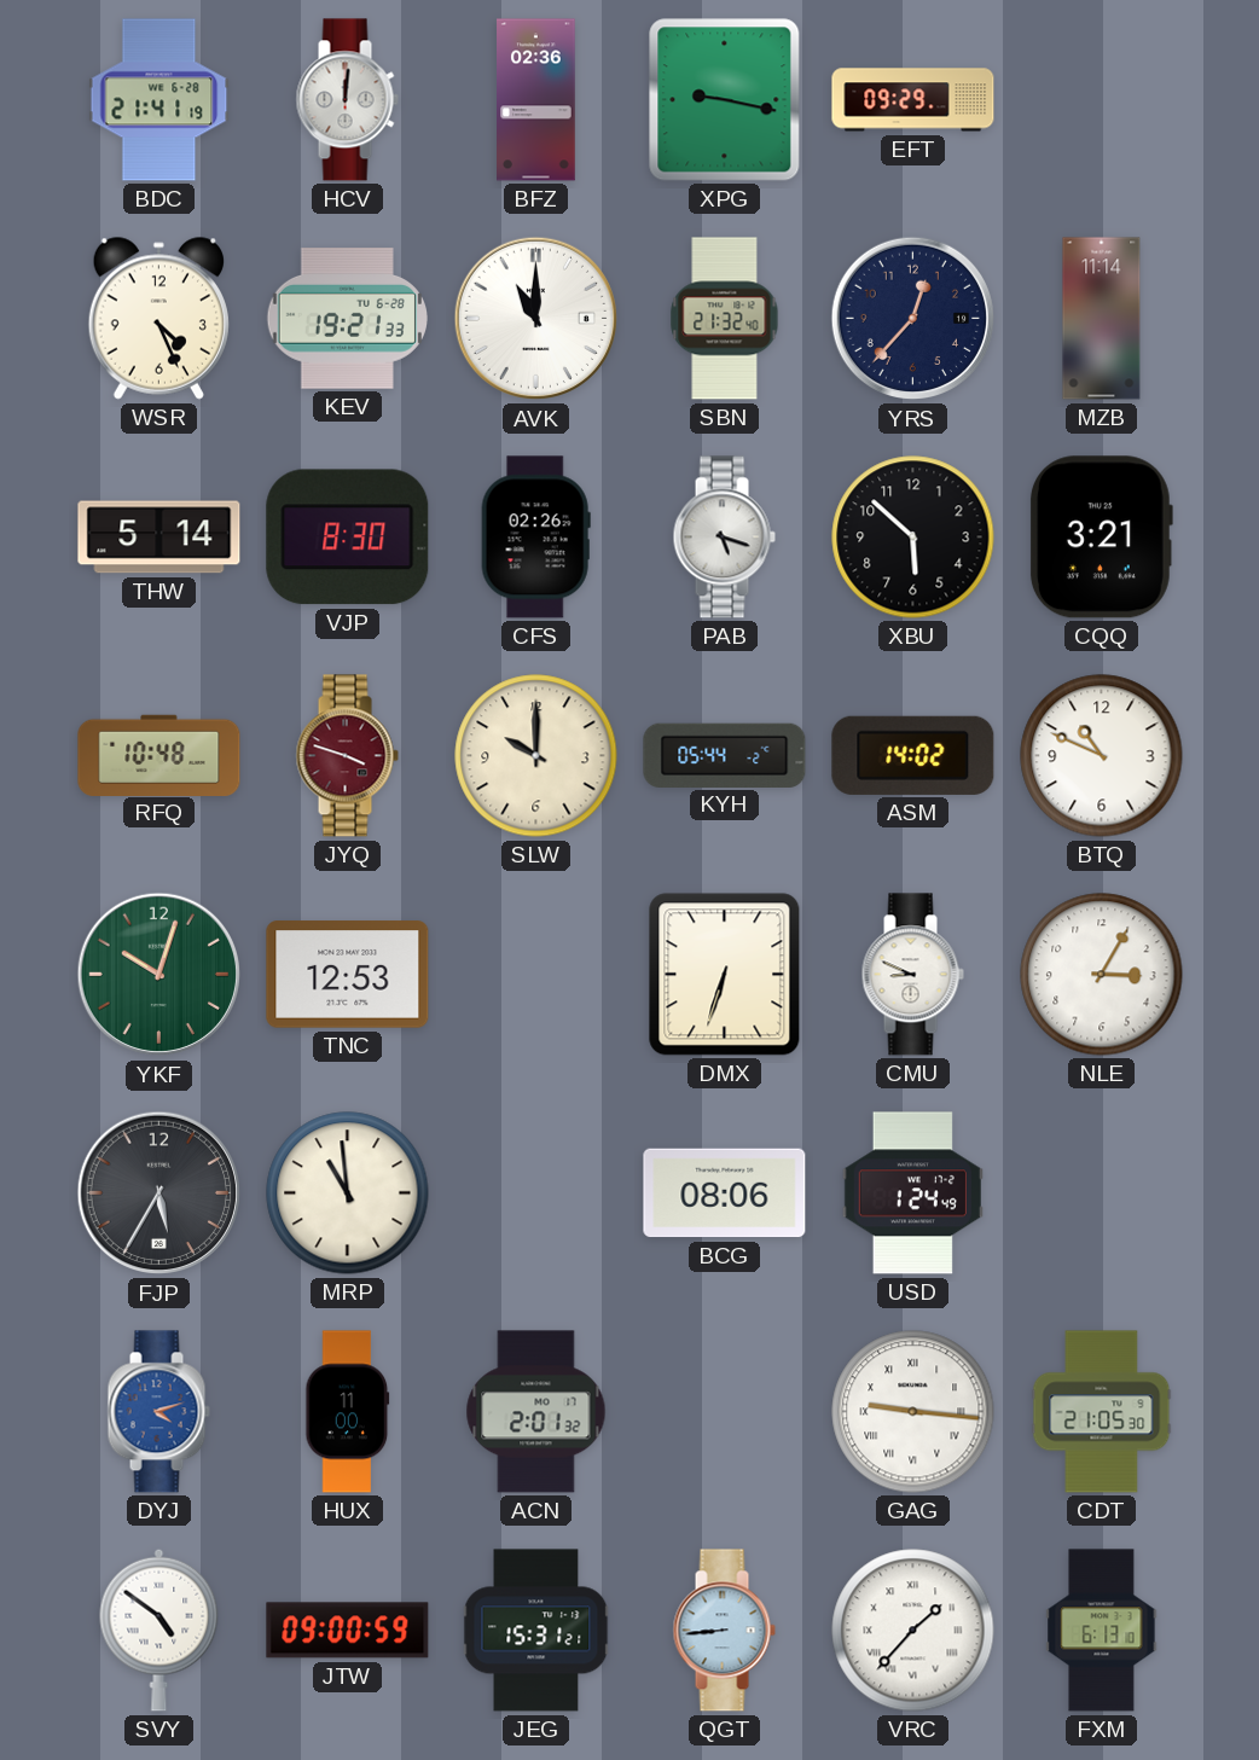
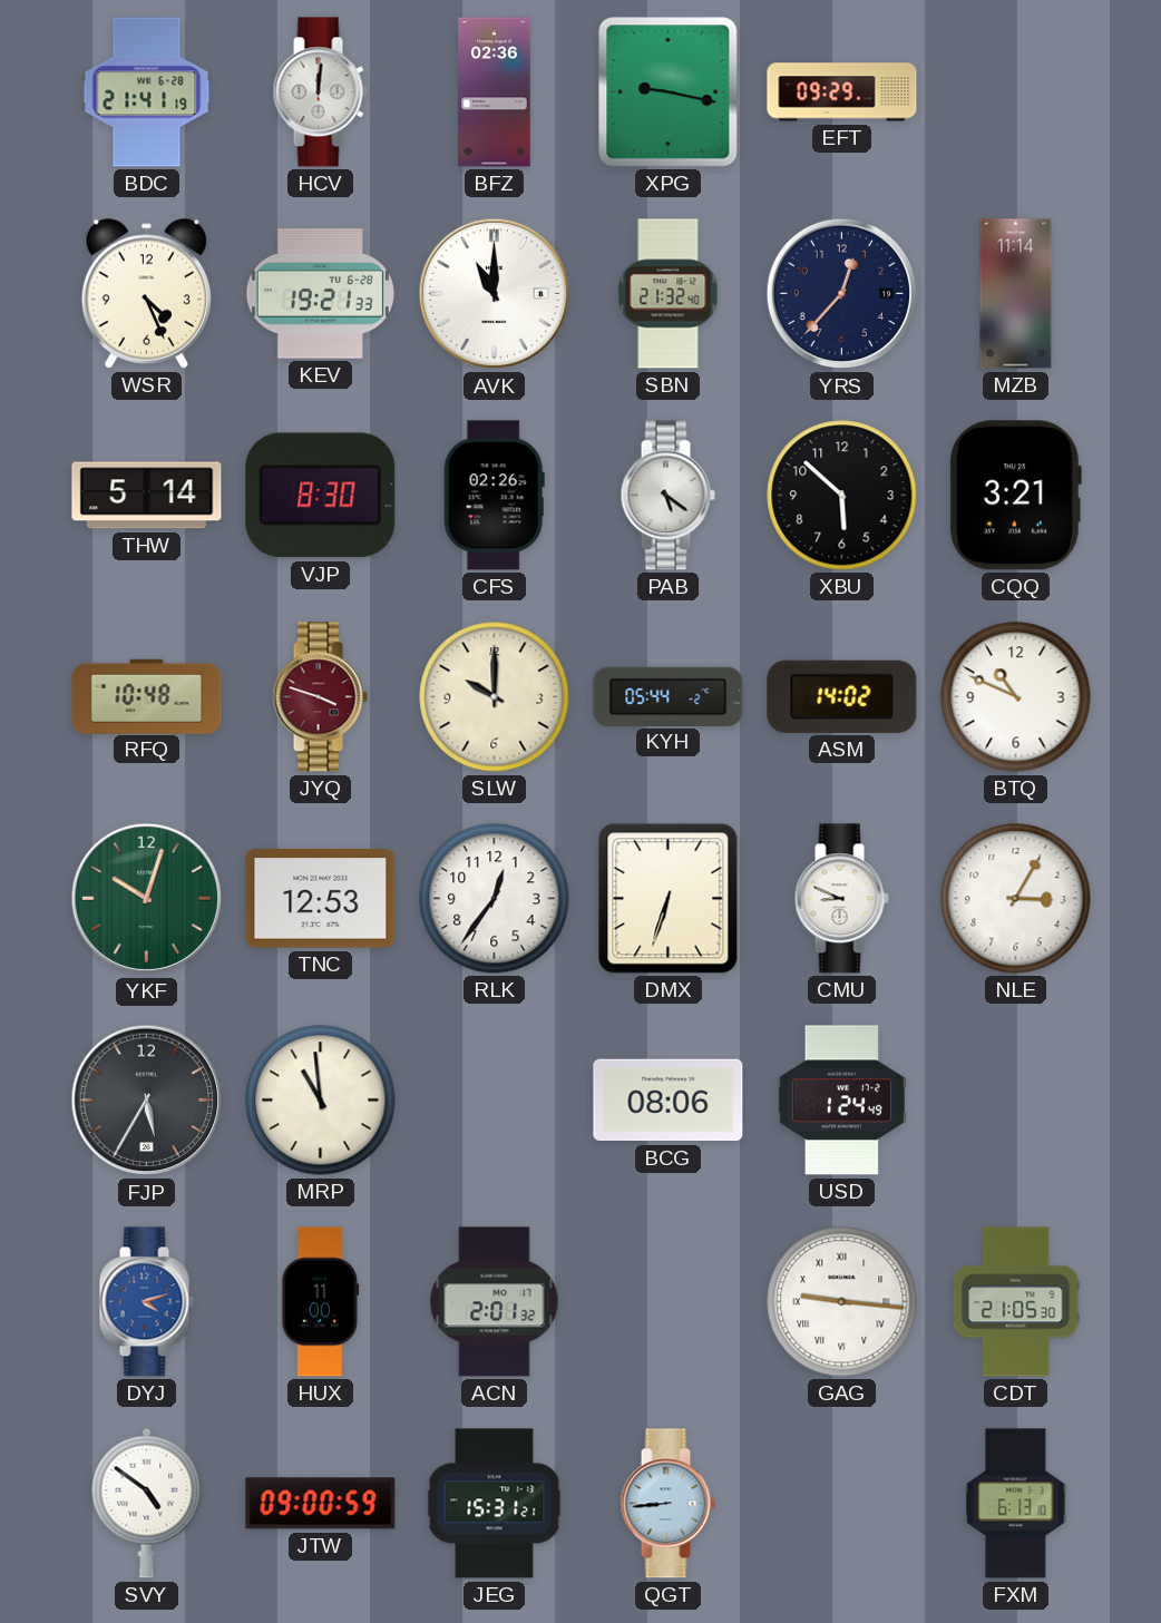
PAB: 5:18 -> 5:21 (667, 496)
RLK: none -> 12:36 (495, 899)
VRC: 1:37 -> none (913, 1631)
